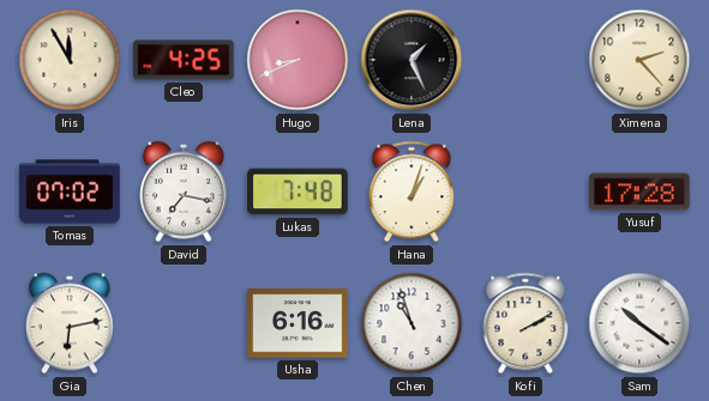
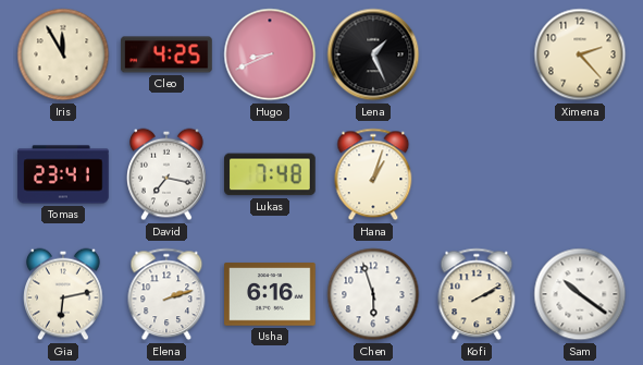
Tomas: 07:02 -> 23:41 (63, 174)
Yusuf: 17:28 -> none (639, 192)
Elena: none -> 2:12 (166, 294)
Chen: 10:57 -> 5:57 (373, 294)
